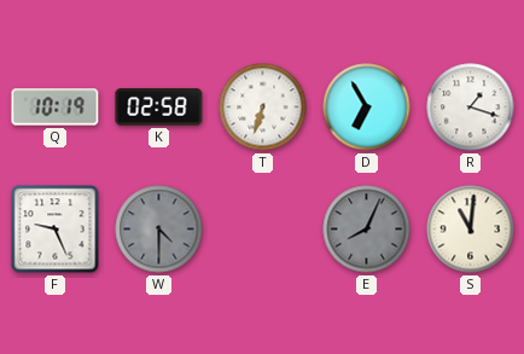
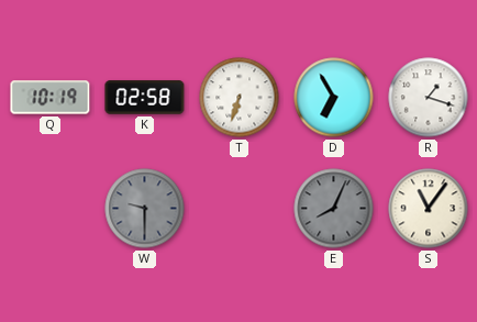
F: 9:26 -> none (56, 230)
W: 4:30 -> 9:30 (145, 209)
S: 11:01 -> 11:06 (429, 209)
